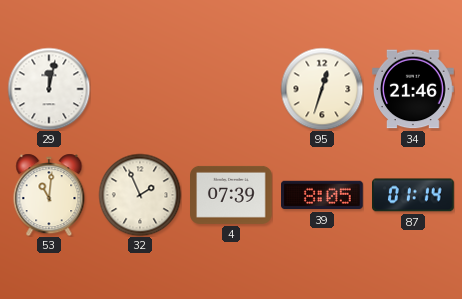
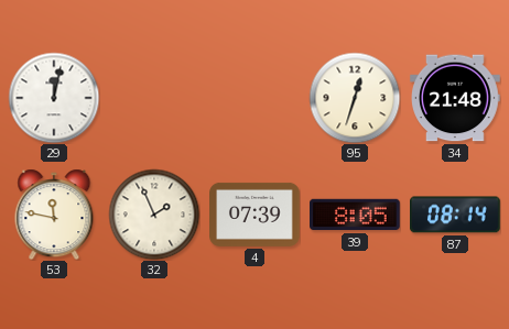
34: 21:46 -> 21:48 (456, 98)
53: 11:01 -> 11:47 (54, 215)
87: 01:14 -> 08:14 (456, 215)
